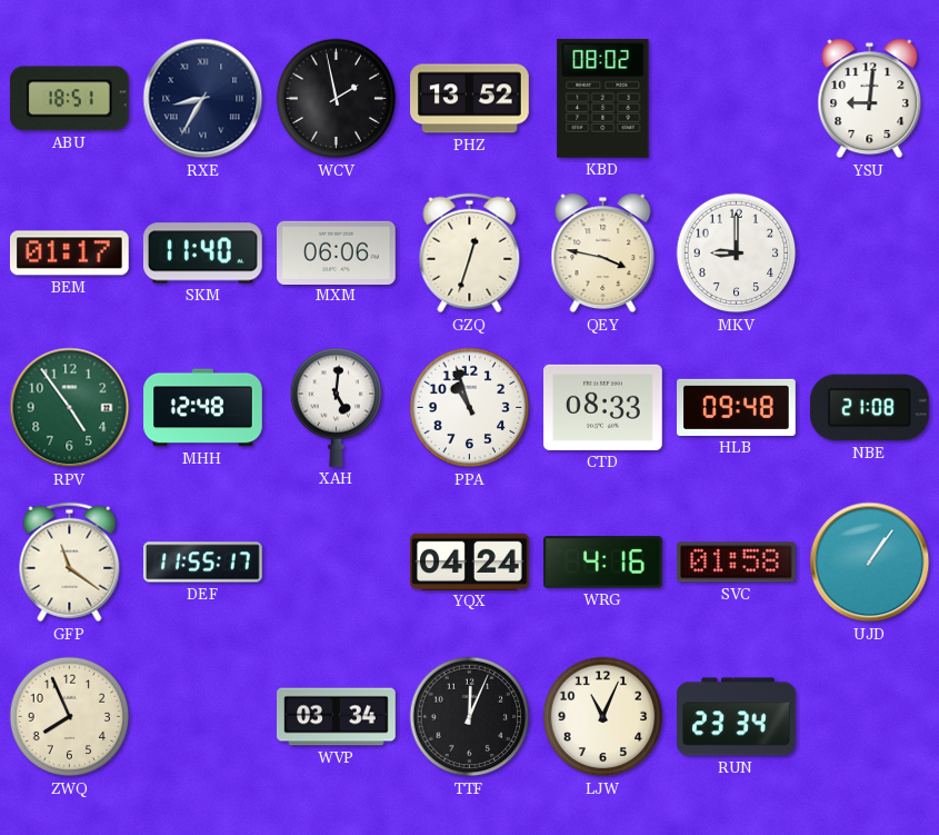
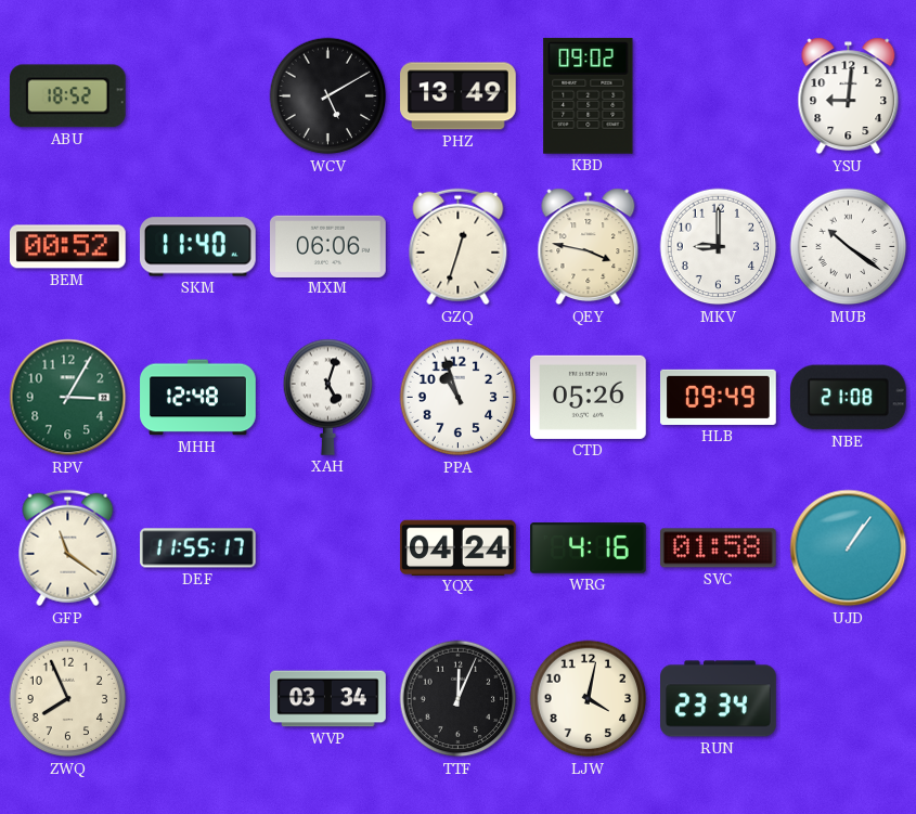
ABU: 18:51 -> 18:52 (67, 96)
RXE: 8:35 -> none (203, 99)
WCV: 1:58 -> 5:10 (328, 96)
PHZ: 13:52 -> 13:49 (459, 96)
KBD: 08:02 -> 09:02 (589, 95)
BEM: 01:17 -> 00:52 (67, 247)
MUB: none -> 10:21 (849, 247)
RPV: 4:54 -> 3:05 (68, 398)
XAH: 5:01 -> 5:03 (328, 397)
CTD: 08:33 -> 05:26 (589, 397)
HLB: 09:48 -> 09:49 (719, 397)
LJW: 11:04 -> 4:02 (589, 699)
